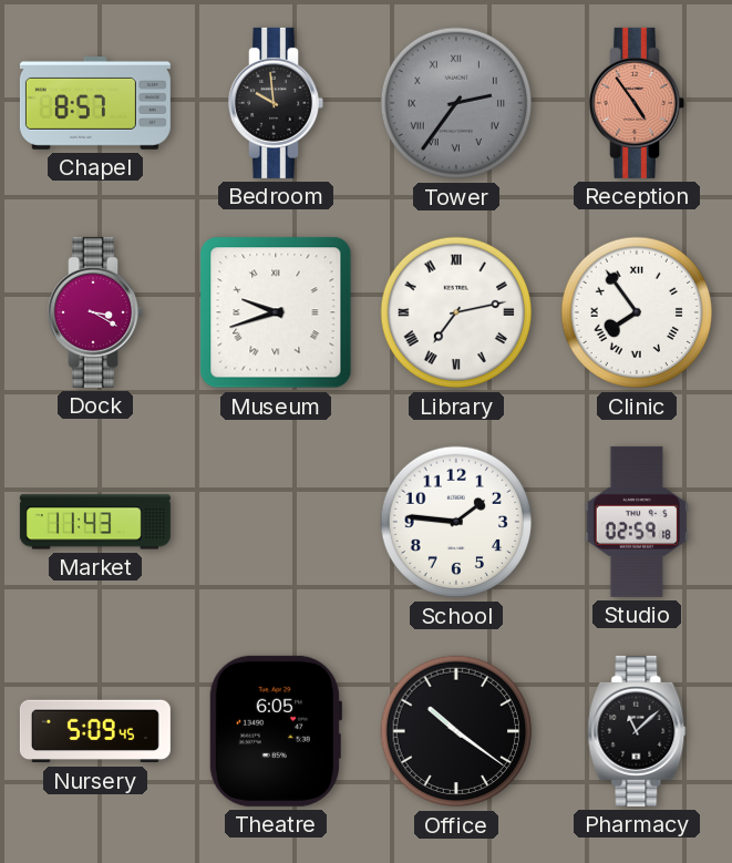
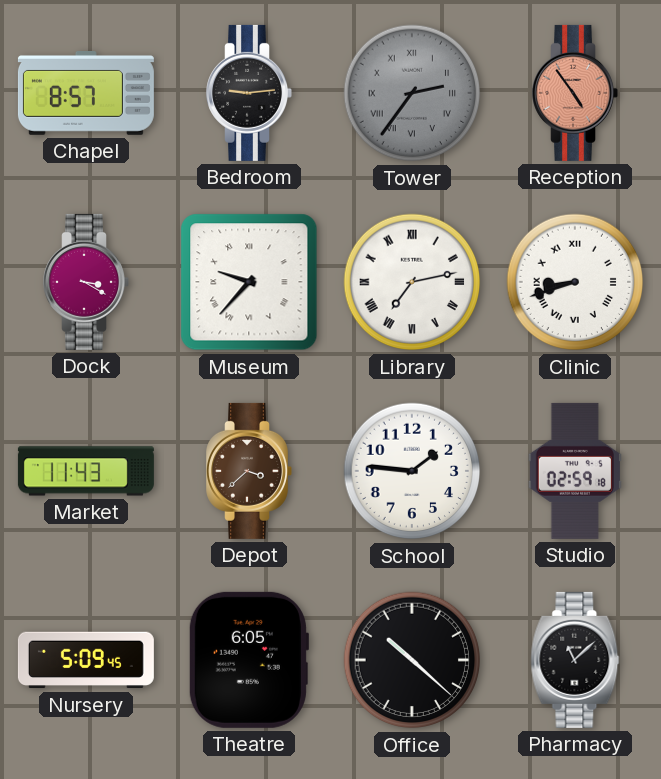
Bedroom: 9:59 -> 9:14 (249, 93)
Museum: 9:42 -> 9:37 (249, 282)
Clinic: 7:54 -> 8:42 (575, 282)
Depot: none -> 3:38 (249, 471)
Office: 10:21 -> 10:22 (412, 660)
